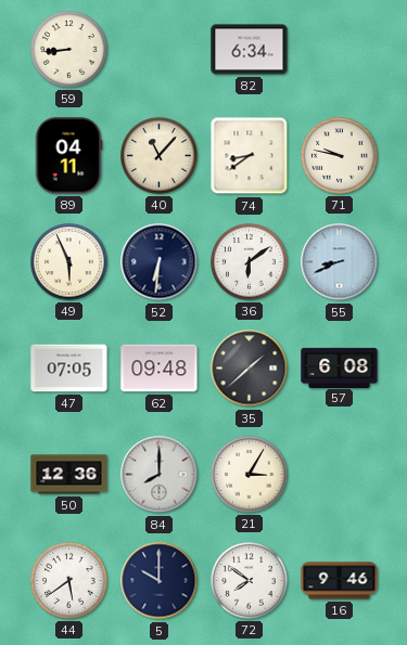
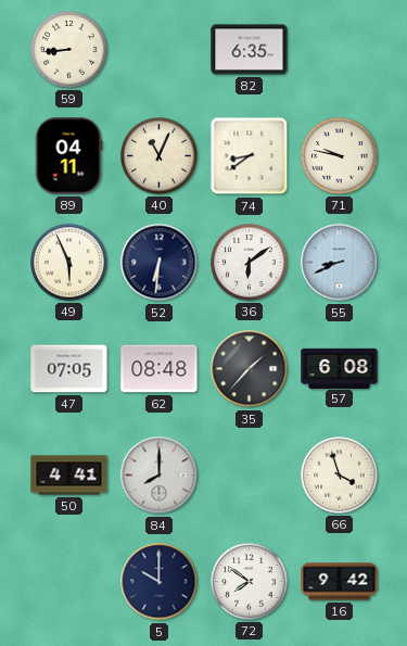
82: 6:34 -> 6:35 (250, 50)
40: 11:07 -> 11:04 (160, 156)
62: 09:48 -> 08:48 (160, 369)
35: 1:38 -> 1:37 (250, 369)
50: 12:36 -> 4:41 (69, 476)
21: 3:05 -> none (250, 475)
66: none -> 3:57 (340, 476)
44: 5:39 -> none (69, 581)
16: 9:46 -> 9:42 (340, 582)
